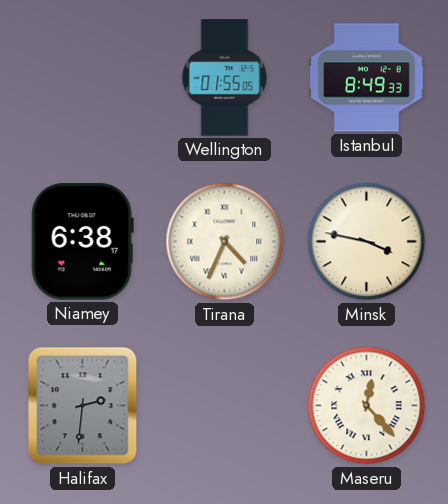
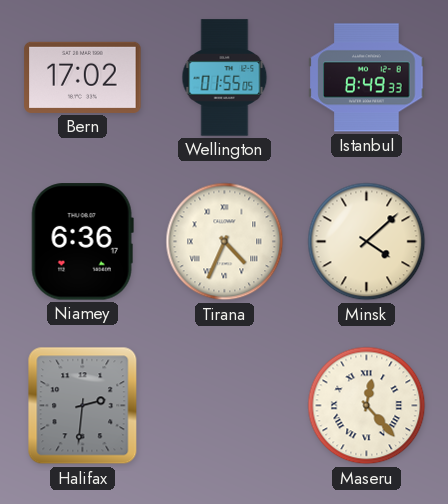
Bern: none -> 17:02 (83, 77)
Niamey: 6:38 -> 6:36 (82, 242)
Minsk: 3:47 -> 4:08 (367, 242)
